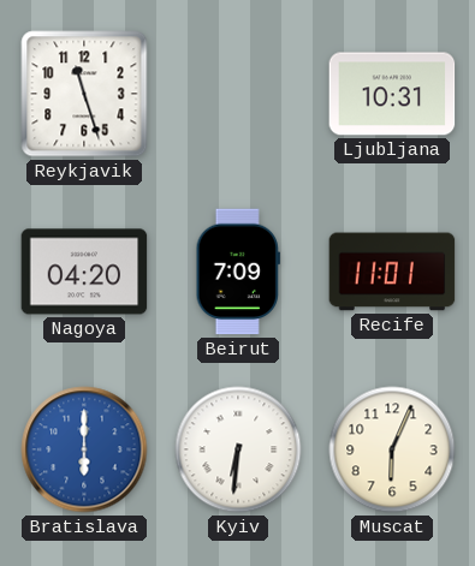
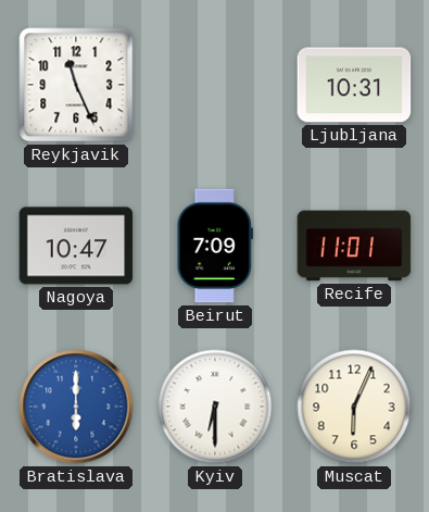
Reykjavik: 11:27 -> 11:26 (76, 85)
Nagoya: 04:20 -> 10:47 (76, 246)
Kyiv: 6:31 -> 6:30 (215, 407)
